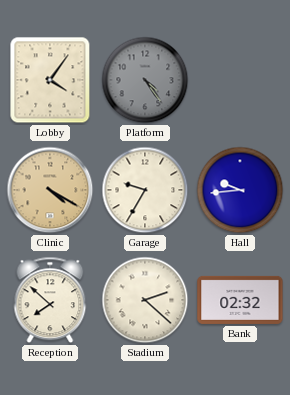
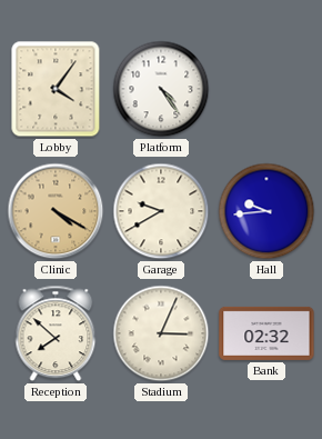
Platform dial: grey -> white (161, 89)
Garage: 9:35 -> 9:40 (161, 211)
Stadium: 2:22 -> 3:04 (161, 333)
